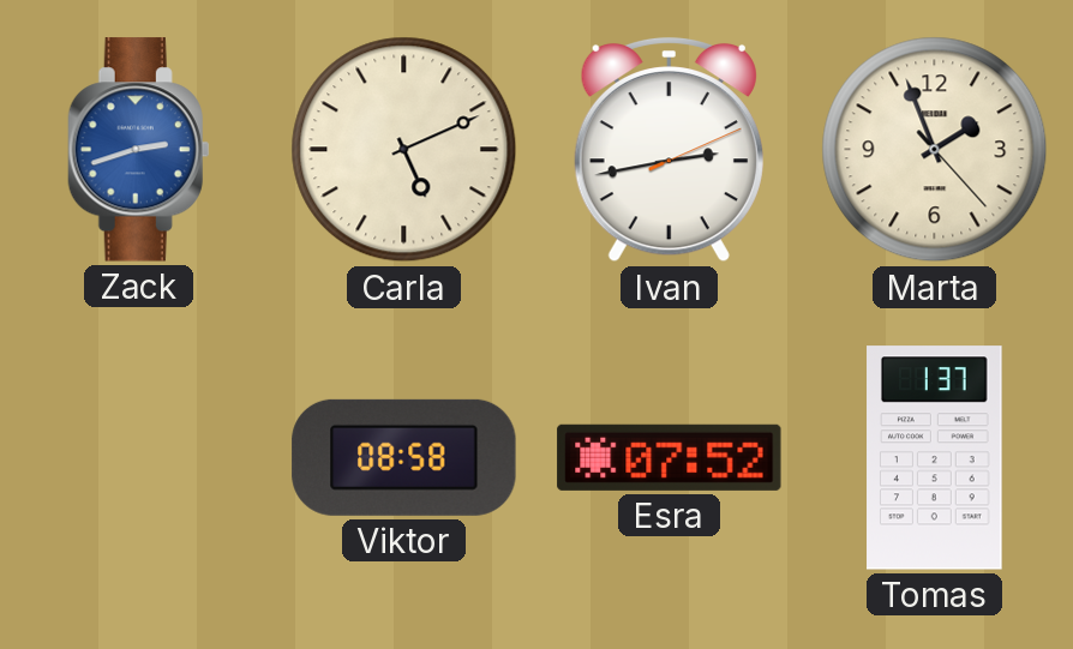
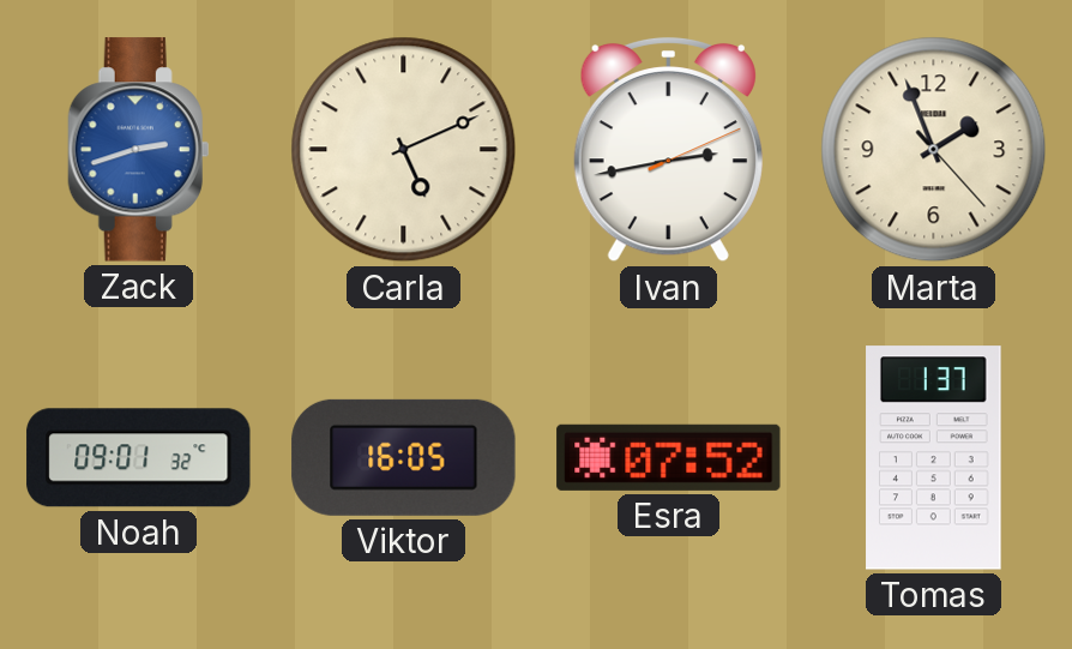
Noah: none -> 09:01 (139, 458)
Viktor: 08:58 -> 16:05 (404, 457)
